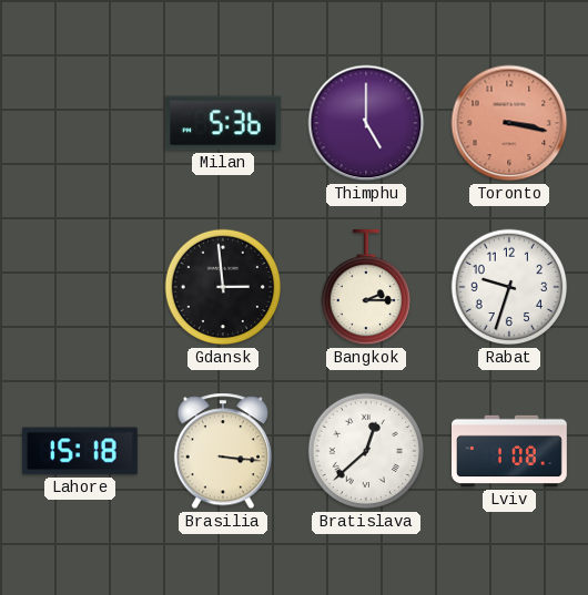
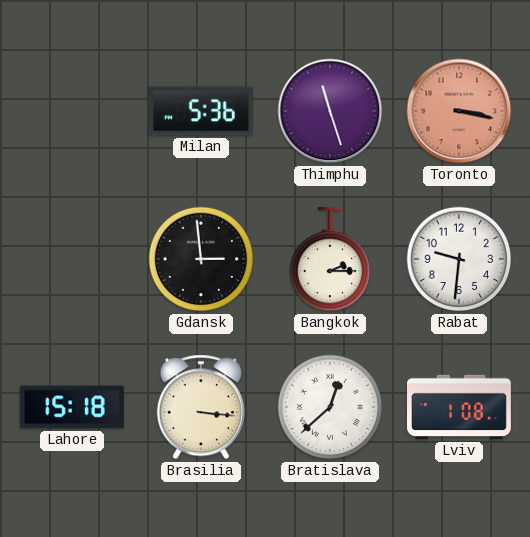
Thimphu: 5:00 -> 11:27 (330, 111)
Rabat: 9:33 -> 9:31 (459, 259)
